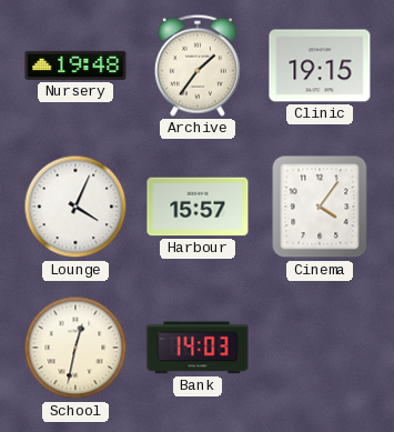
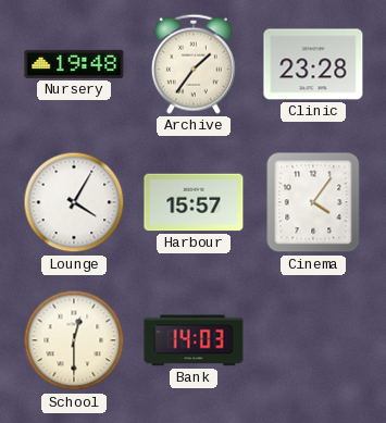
Clinic: 19:15 -> 23:28 (313, 64)
Lounge: 4:04 -> 4:05 (74, 202)
School: 12:32 -> 12:30 (74, 340)
